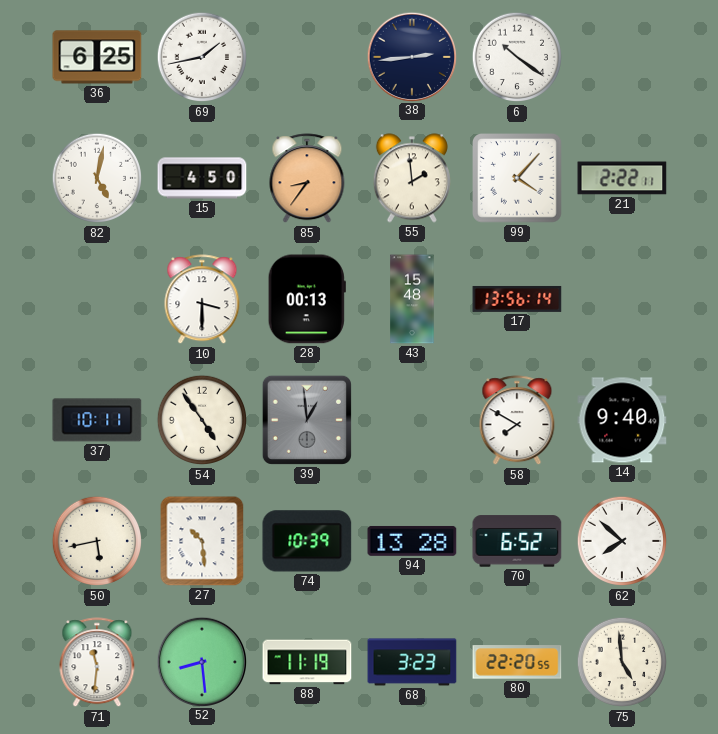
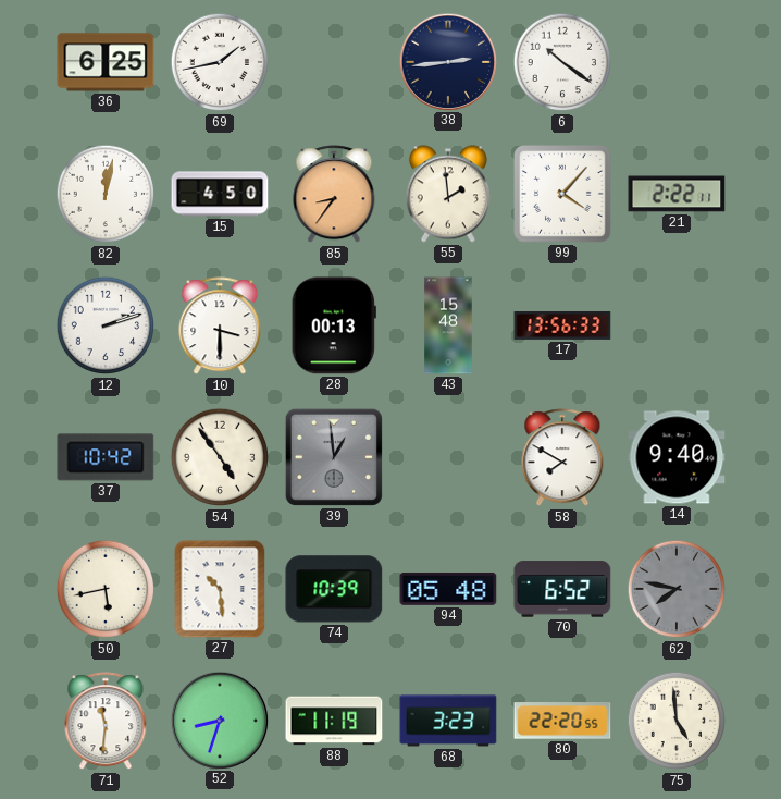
82: 5:02 -> 12:02 (106, 194)
12: none -> 2:12 (106, 325)
17: 13:56:14 -> 13:56:33 (562, 325)
37: 10:11 -> 10:42 (106, 457)
94: 13:28 -> 05:48 (448, 589)
62: 7:52 -> 7:47 (677, 589)
62 dial: white -> grey (677, 589)
52: 8:29 -> 8:33 (219, 720)
